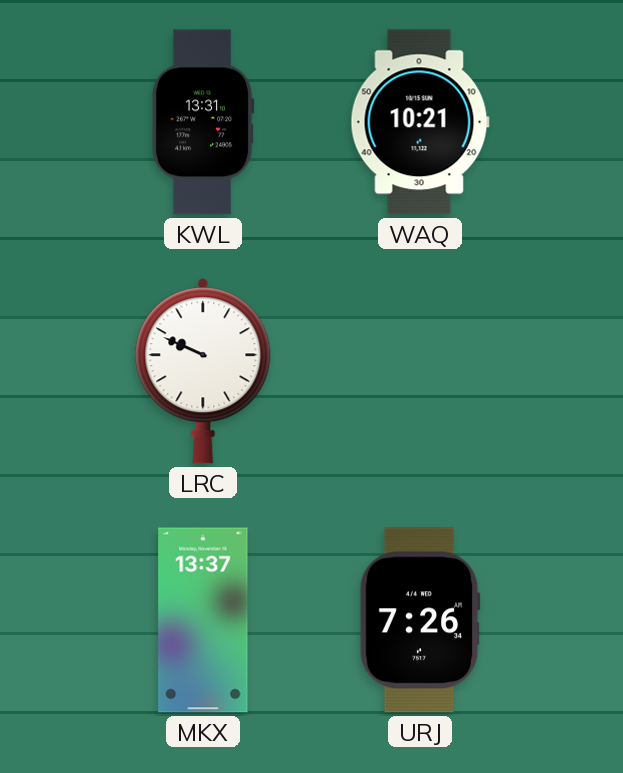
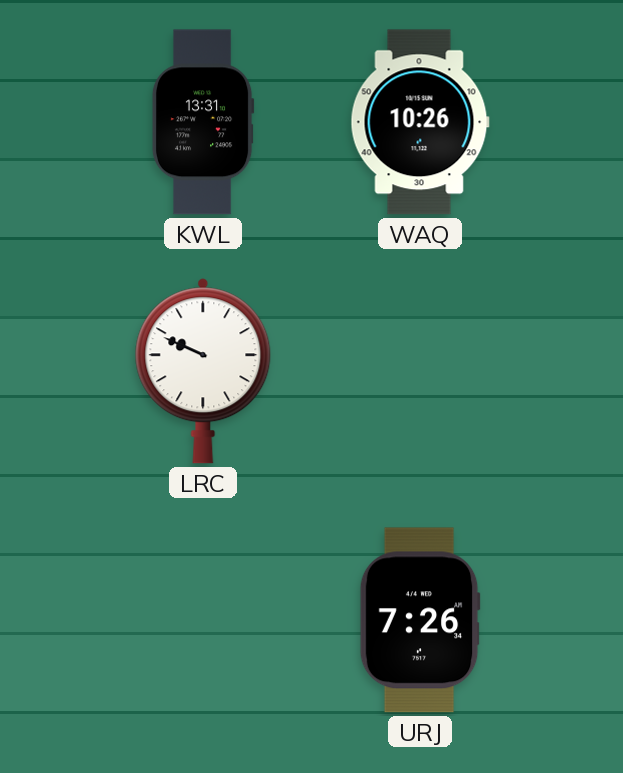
WAQ: 10:21 -> 10:26 (420, 122)
MKX: 13:37 -> none (203, 620)
